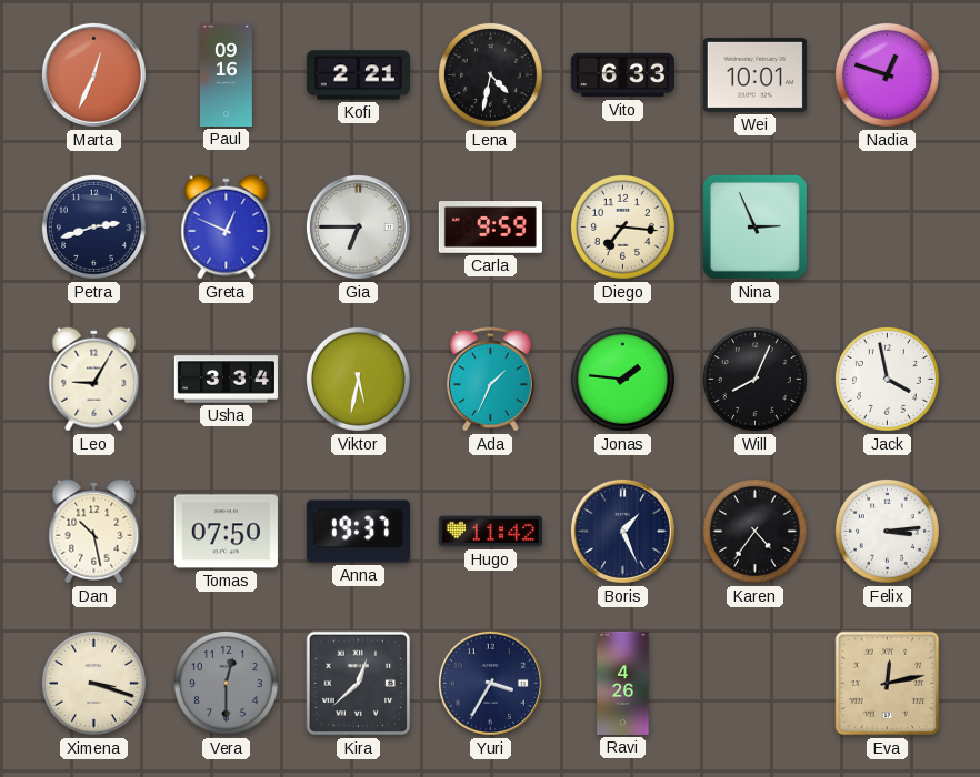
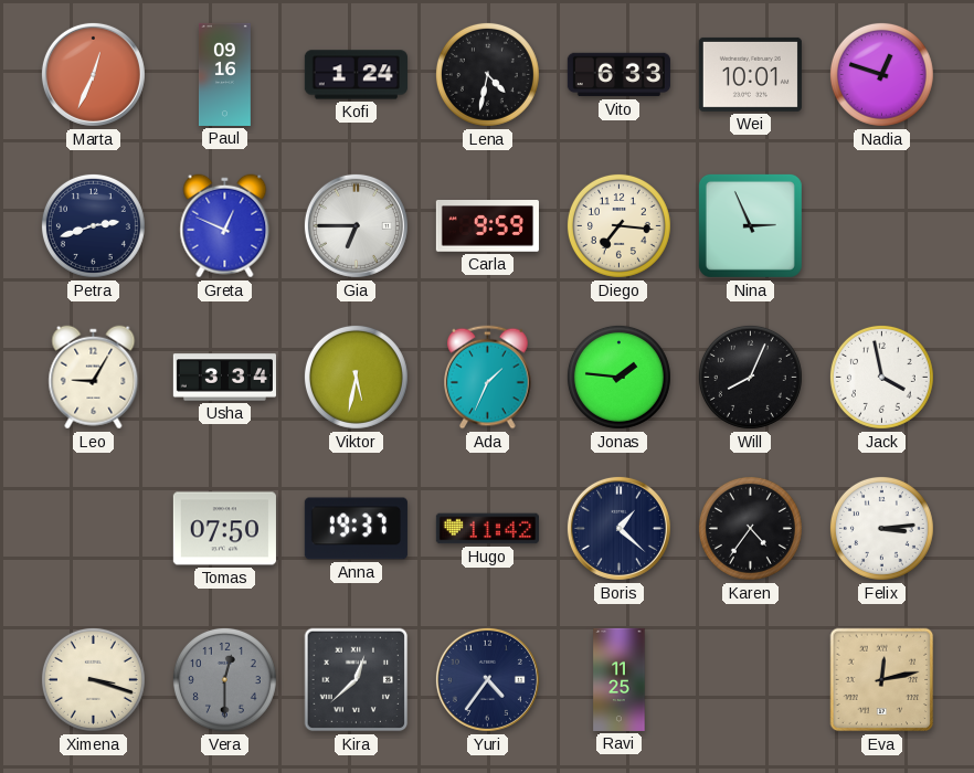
Kofi: 2:21 -> 1:24 (356, 75)
Dan: 10:28 -> none (94, 532)
Boris: 1:26 -> 1:22 (618, 528)
Yuri: 3:35 -> 4:36 (487, 679)
Ravi: 4:26 -> 11:25 (620, 679)
